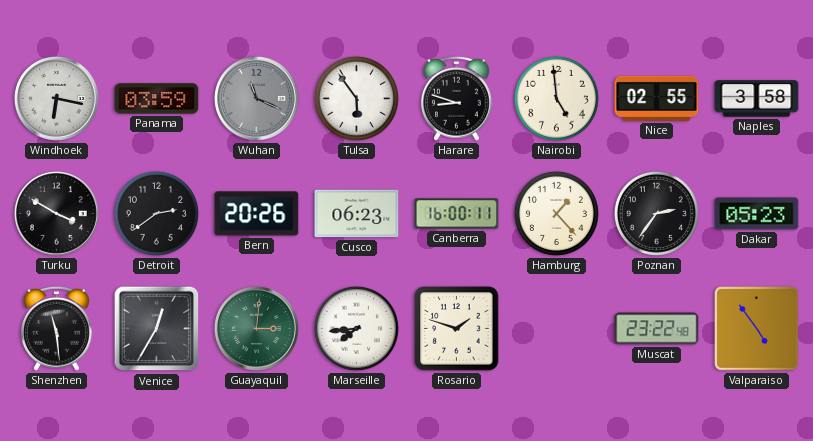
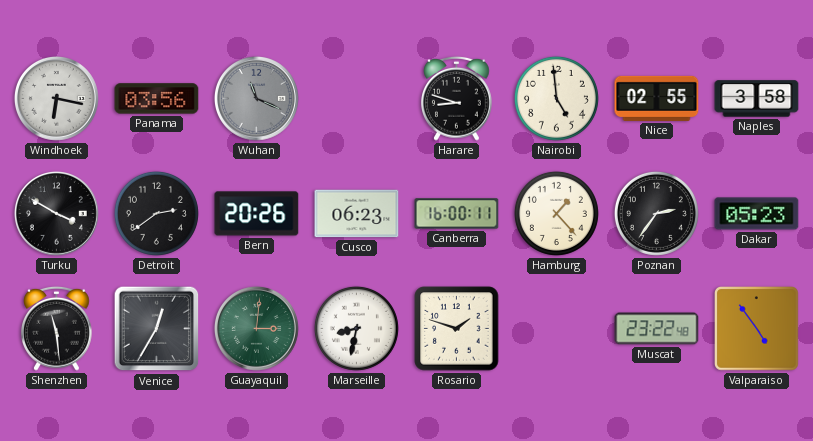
Panama: 03:59 -> 03:56 (157, 99)
Tulsa: 5:54 -> none (356, 98)
Marseille: 7:44 -> 8:32 (356, 328)
